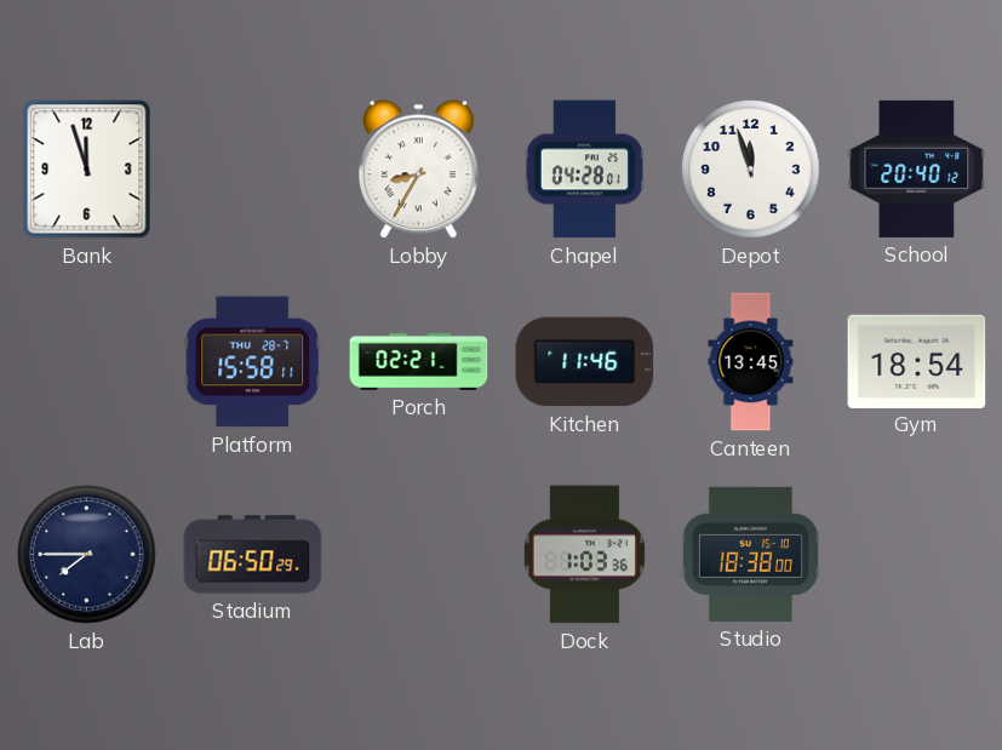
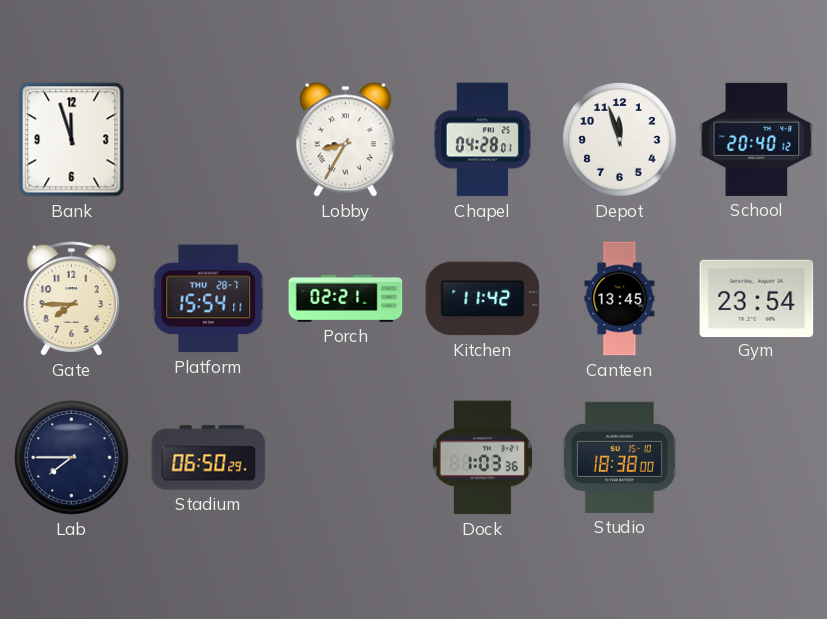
Gate: none -> 7:45 (72, 299)
Platform: 15:58 -> 15:54 (209, 299)
Kitchen: 11:46 -> 11:42 (483, 299)
Gym: 18:54 -> 23:54 (757, 298)
